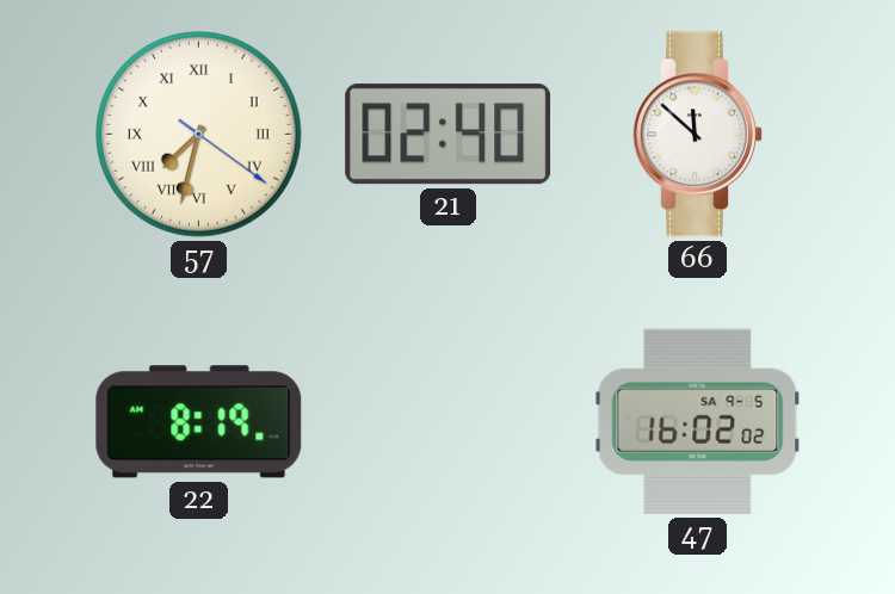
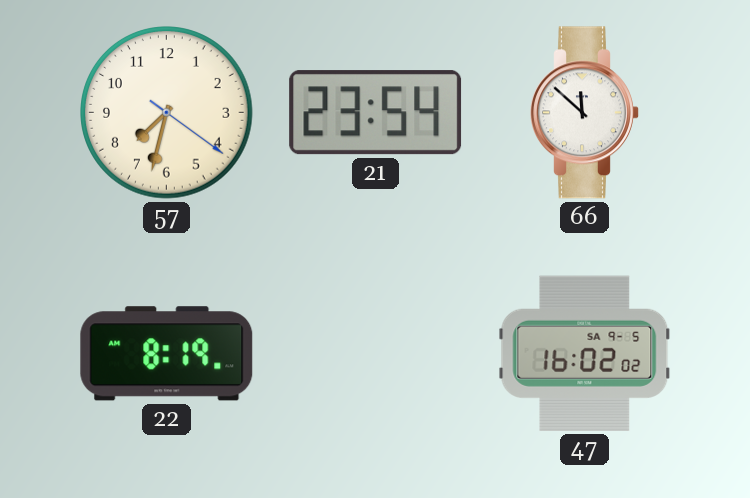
57 numerals: Roman -> Arabic (167, 113)
21: 02:40 -> 23:54 (376, 113)
